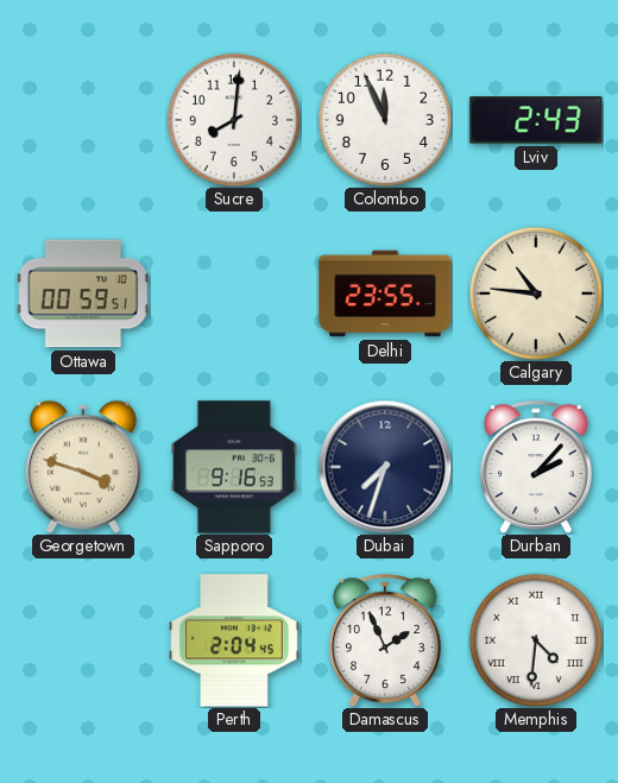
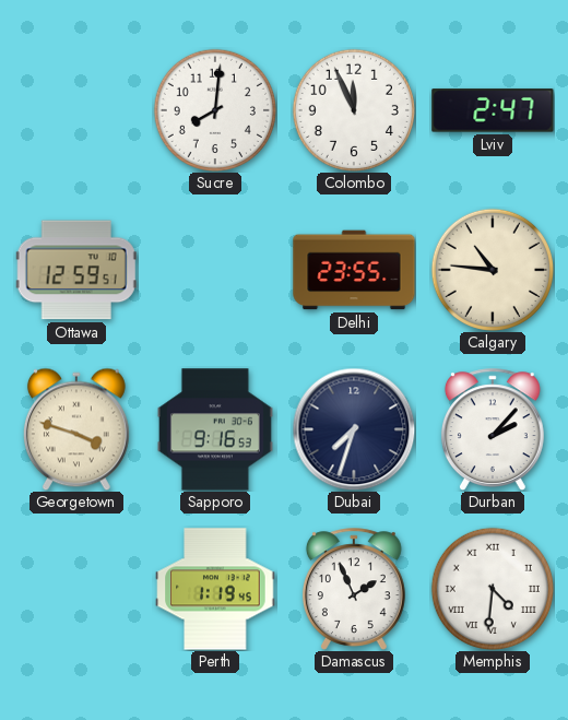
Lviv: 2:43 -> 2:47 (493, 110)
Ottawa: 00:59 -> 12:59 (76, 270)
Perth: 2:04 -> 1:19 (215, 589)
